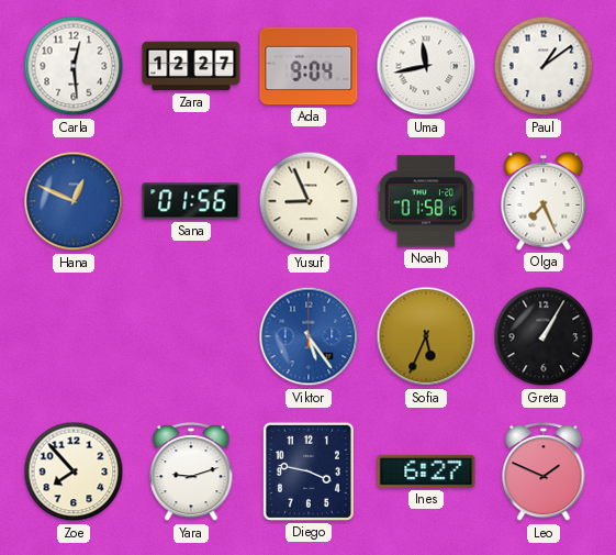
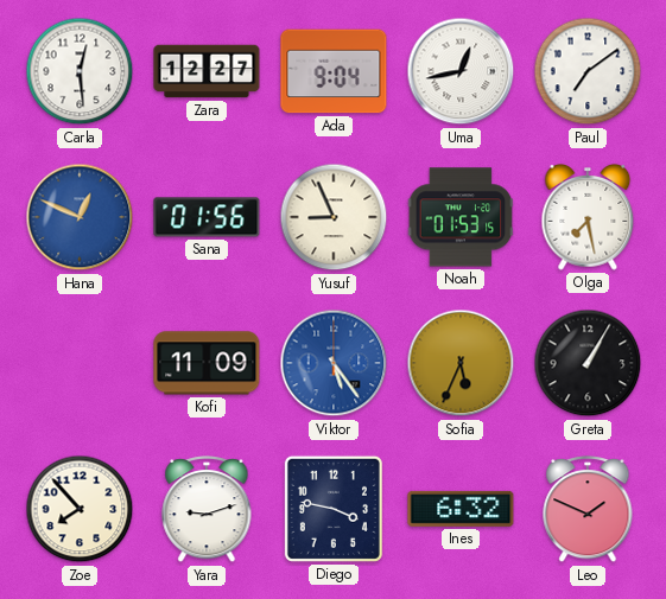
Uma: 11:43 -> 12:43 (461, 71)
Paul: 1:09 -> 7:09 (588, 71)
Noah: 01:58 -> 01:53 (461, 217)
Olga: 7:26 -> 7:28 (588, 218)
Kofi: none -> 11:09 (207, 363)
Ines: 6:27 -> 6:32 (461, 509)
